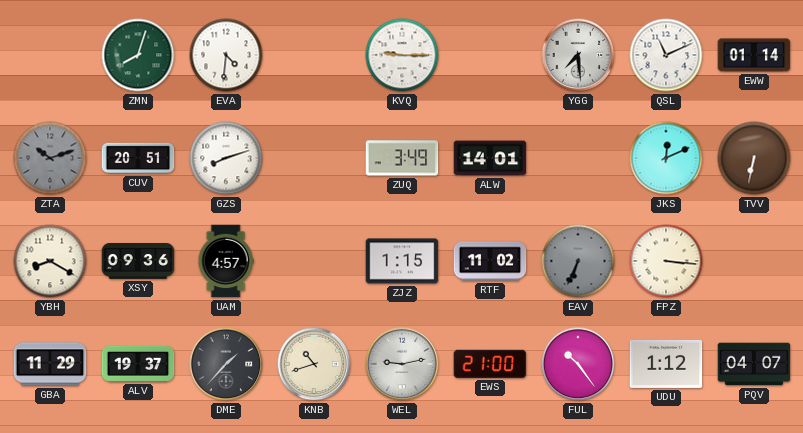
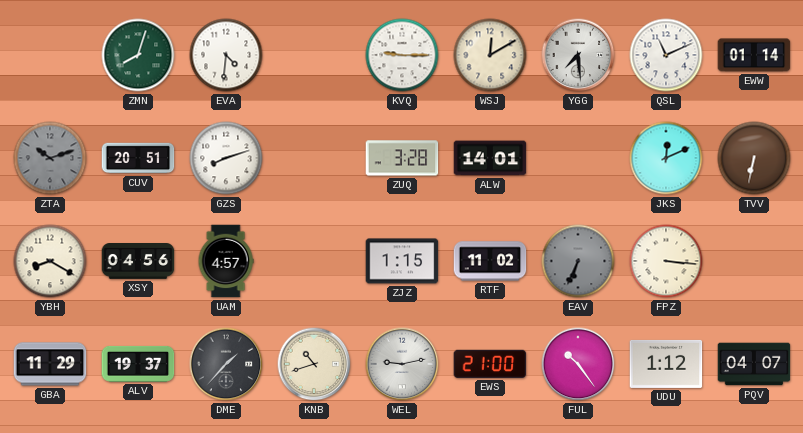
WSJ: none -> 12:10 (490, 55)
ZUQ: 3:49 -> 3:28 (402, 158)
XSY: 09:36 -> 04:56 (138, 262)
